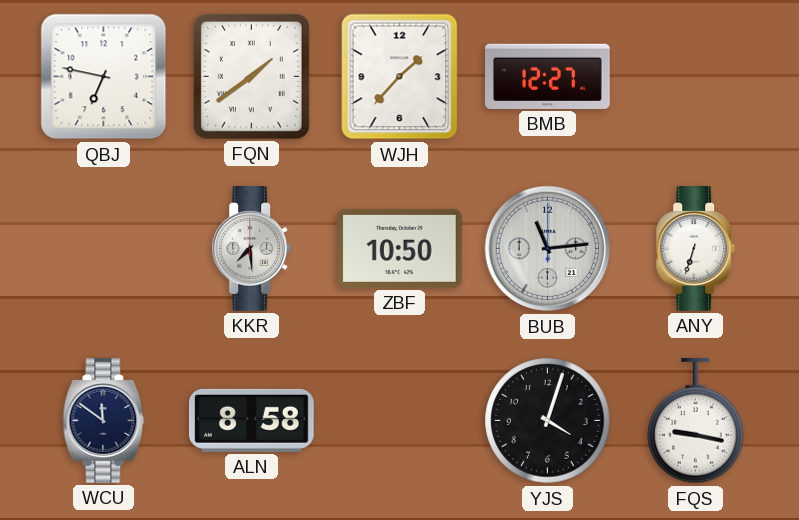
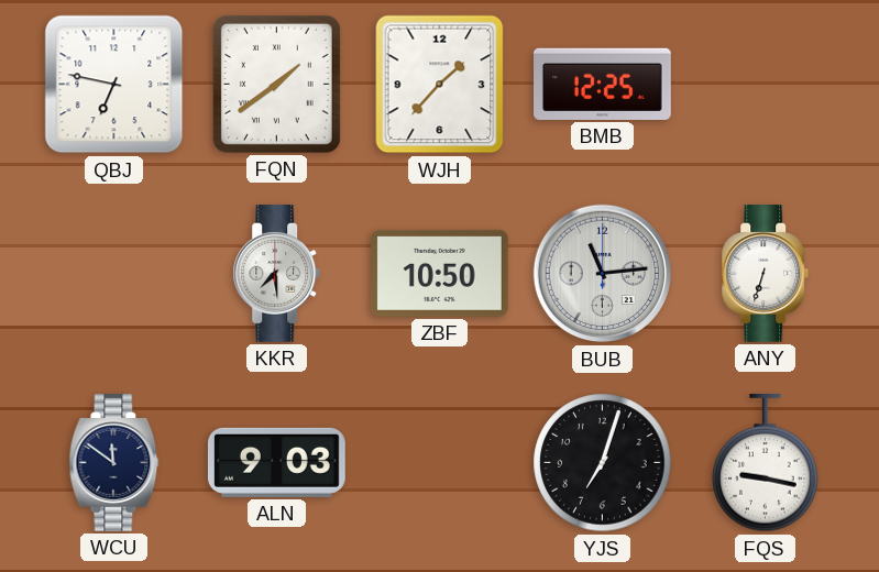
BMB: 12:27 -> 12:25 (603, 84)
ALN: 8:58 -> 9:03 (276, 462)
YJS: 4:03 -> 7:03 (603, 463)
